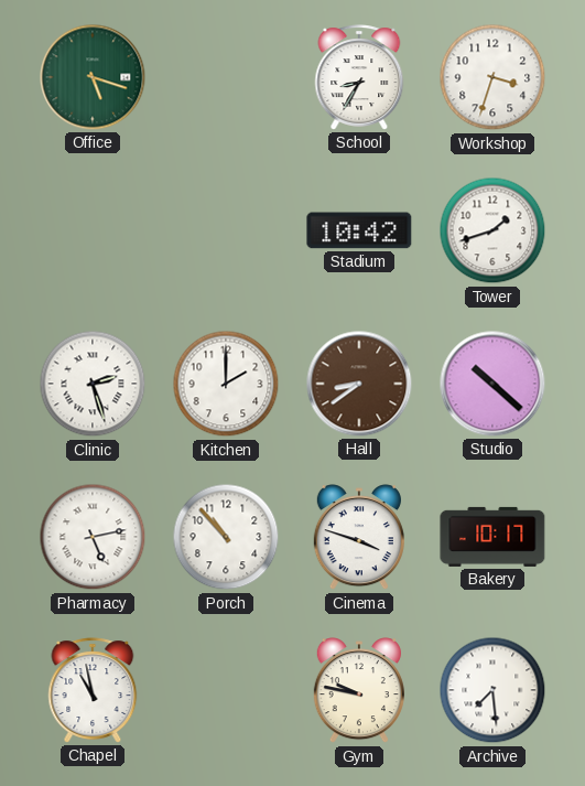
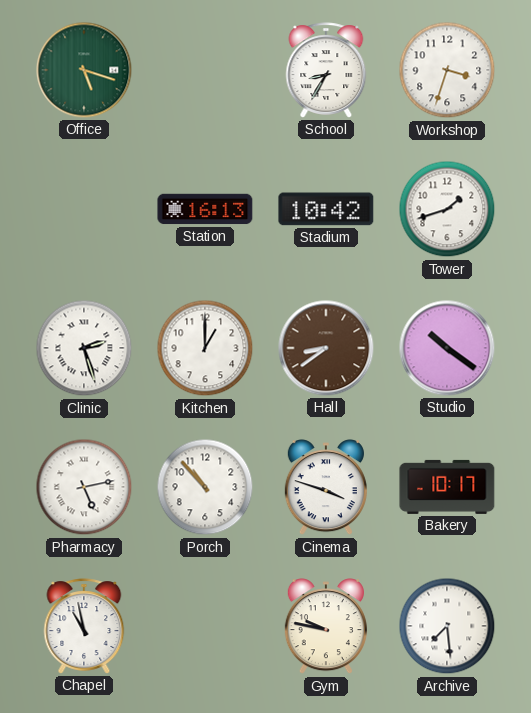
Station: none -> 16:13 (205, 209)
Kitchen: 2:00 -> 1:00 (205, 348)
Studio: 10:22 -> 10:21 (447, 348)
